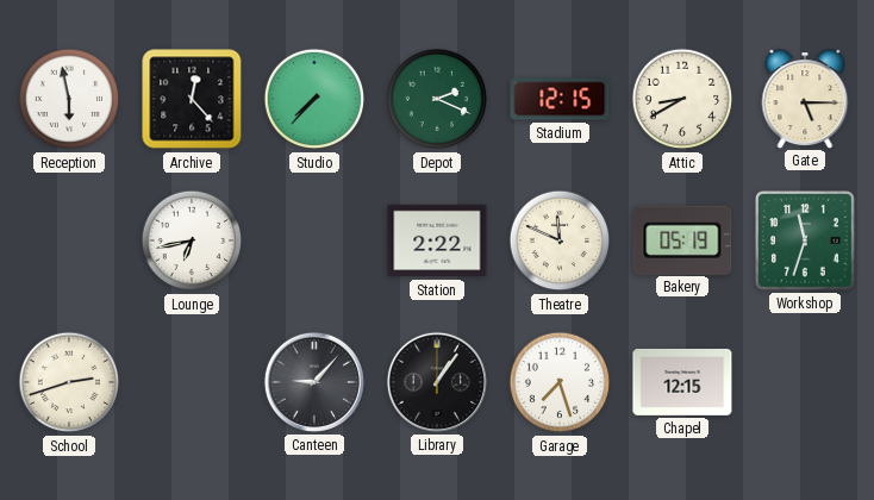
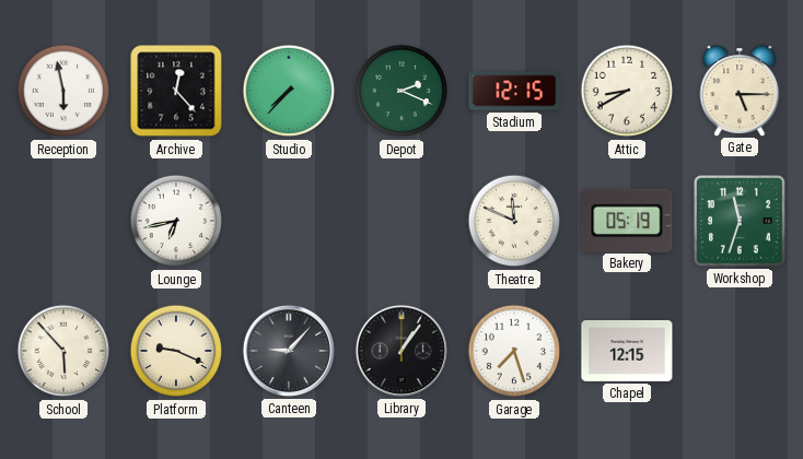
Station: 2:22 -> none (437, 240)
School: 2:42 -> 5:53 (63, 351)
Platform: none -> 9:19 (176, 351)
